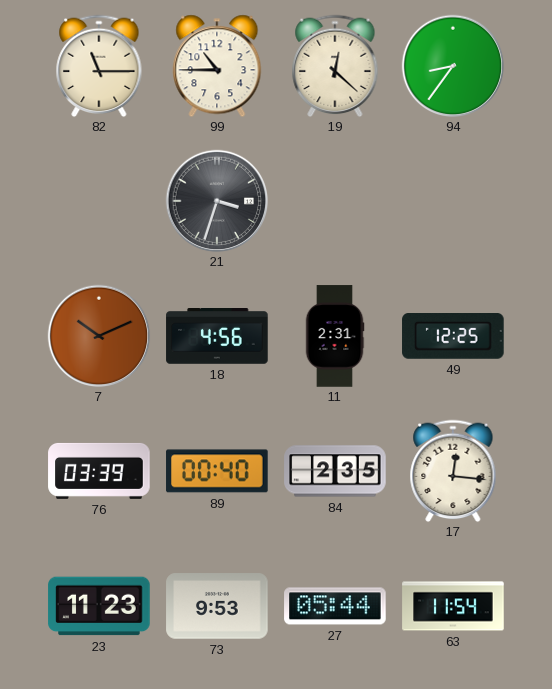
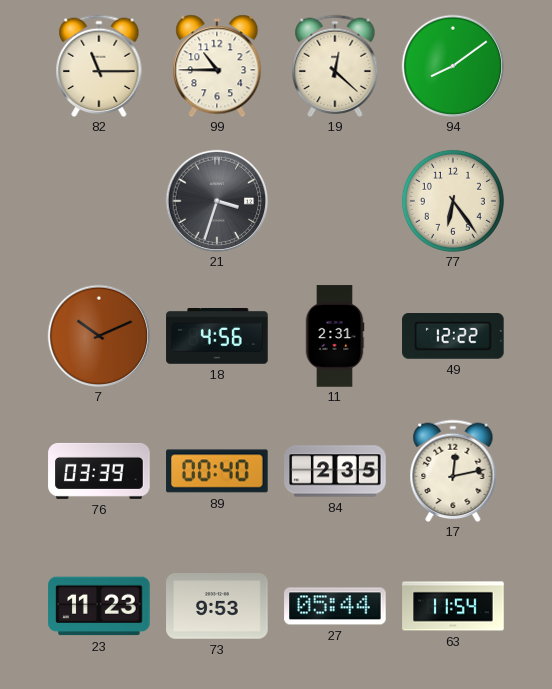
94: 8:36 -> 8:09 (453, 66)
77: none -> 6:24 (453, 201)
49: 12:25 -> 12:22 (453, 337)
17: 12:16 -> 12:13 (453, 471)
